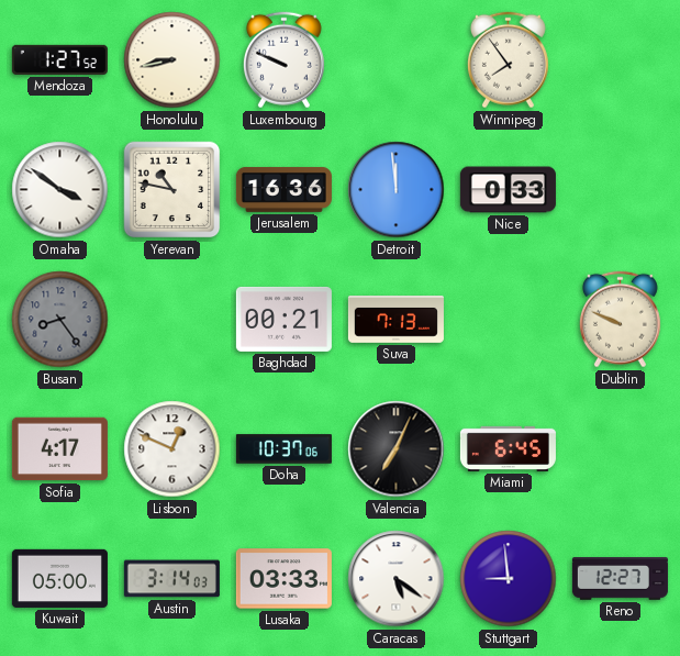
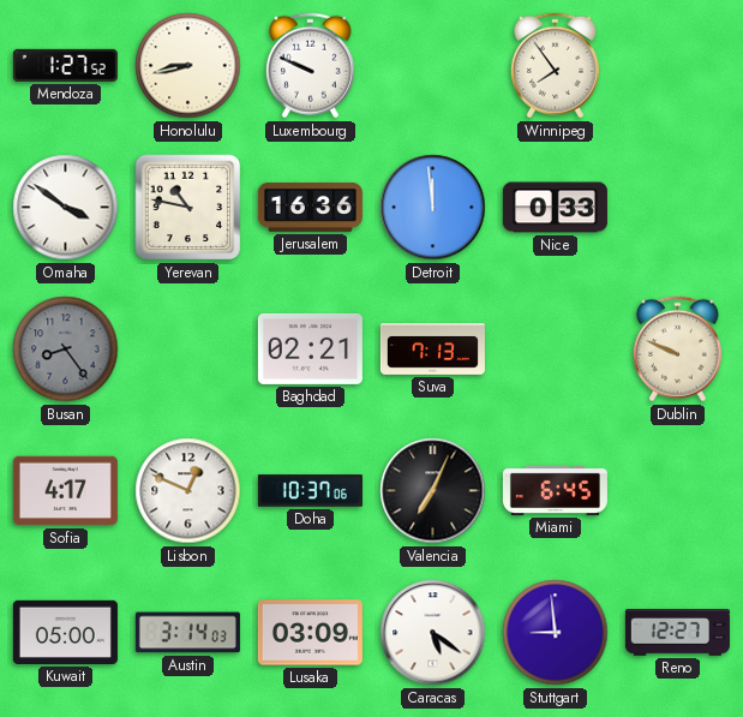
Baghdad: 00:21 -> 02:21 (310, 348)
Lusaka: 03:33 -> 03:09 (310, 633)
